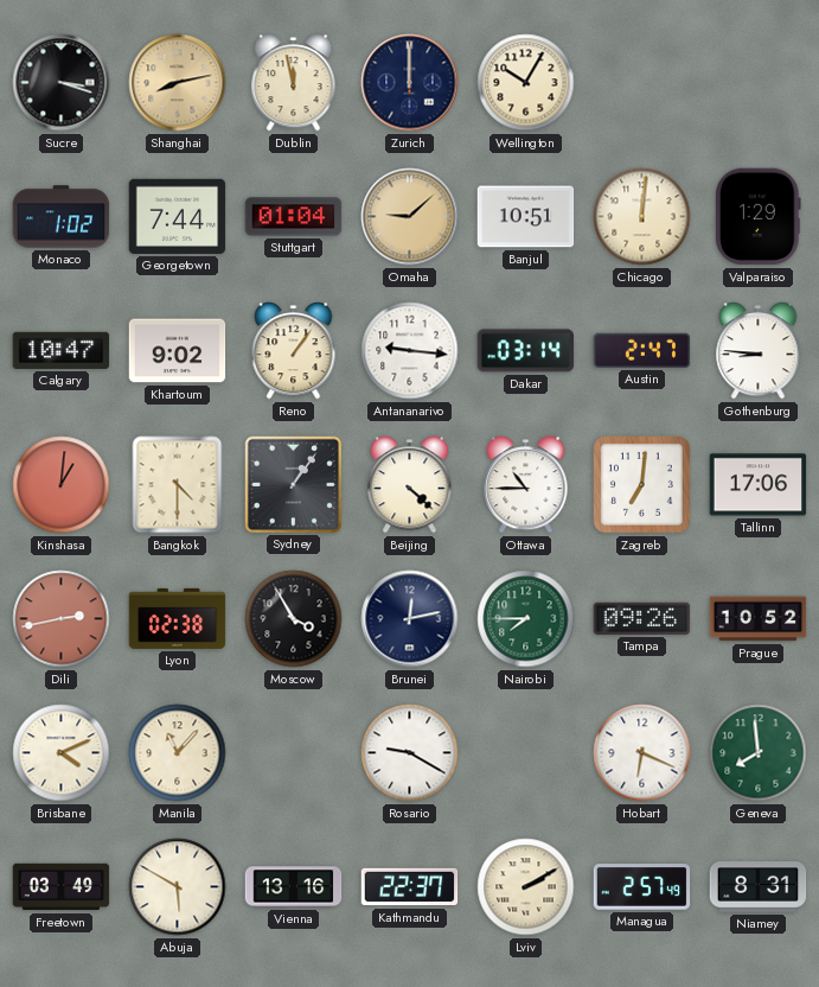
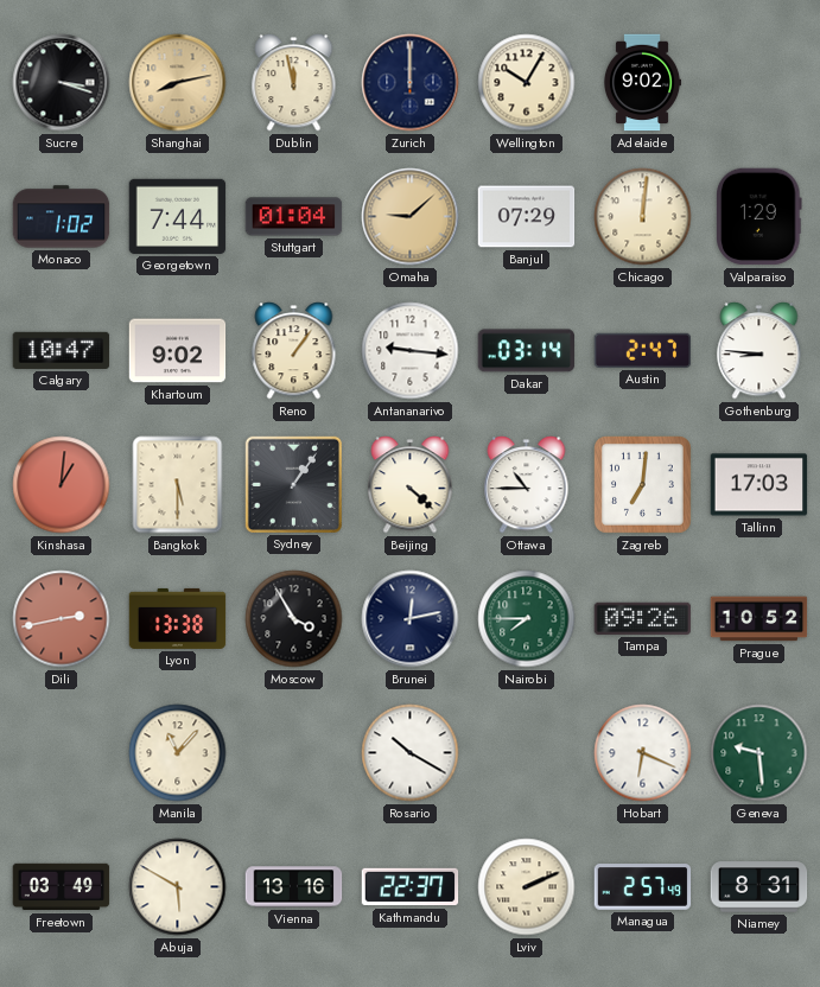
Adelaide: none -> 9:02 (642, 83)
Banjul: 10:51 -> 07:29 (527, 217)
Bangkok: 4:30 -> 5:30 (178, 485)
Tallinn: 17:06 -> 17:03 (759, 485)
Lyon: 02:38 -> 13:38 (178, 618)
Brisbane: 4:11 -> none (62, 753)
Rosario: 9:20 -> 10:20 (411, 753)
Geneva: 7:59 -> 9:29 (759, 753)
Lviv: 2:10 -> 2:11 (527, 887)
